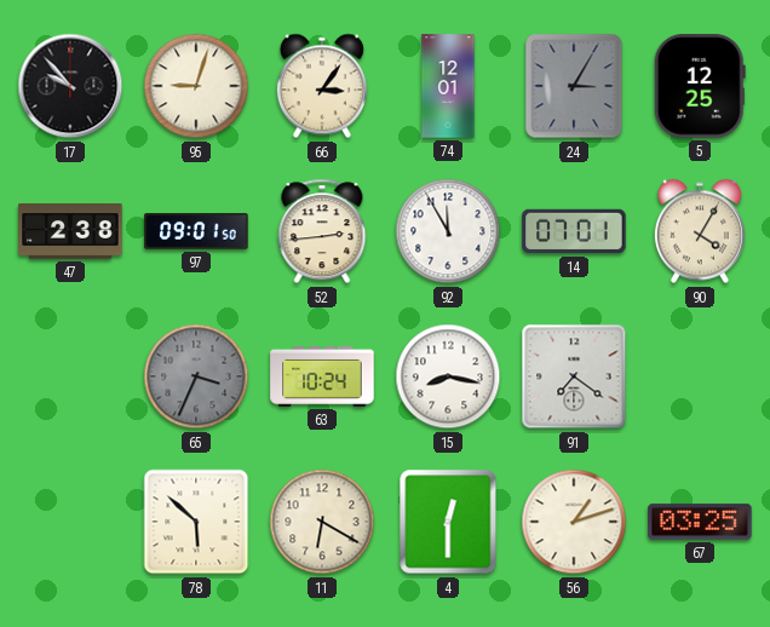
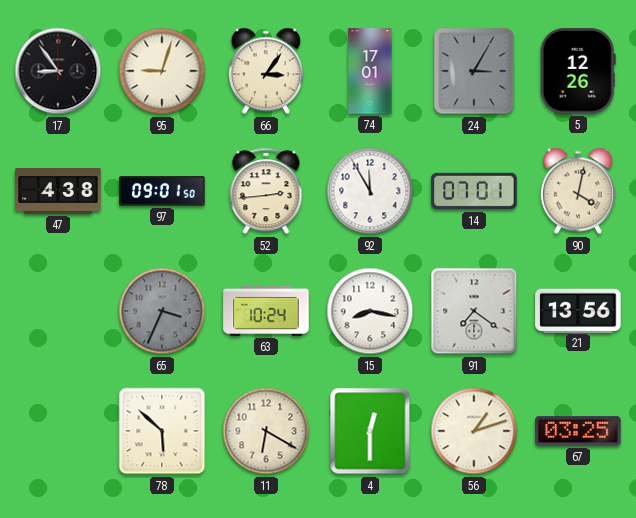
17: 9:53 -> 8:54 (58, 71)
74: 12:01 -> 17:01 (370, 71)
5: 12:25 -> 12:26 (578, 71)
47: 2:38 -> 4:38 (58, 191)
90: 4:05 -> 4:02 (578, 191)
21: none -> 13:56 (578, 310)
